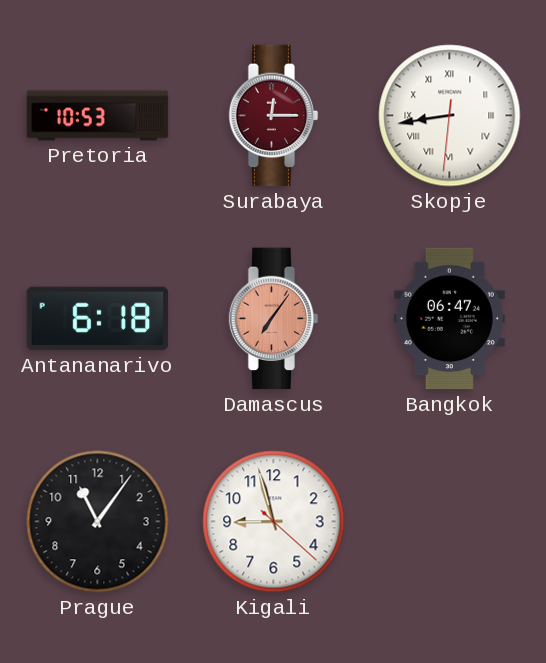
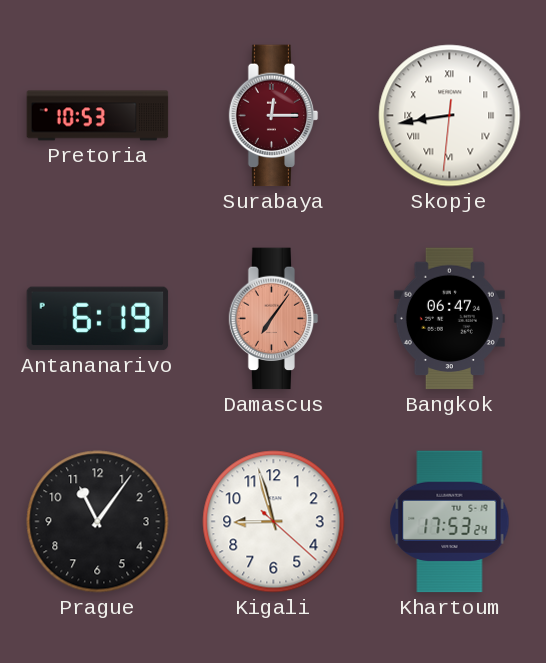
Antananarivo: 6:18 -> 6:19 (98, 319)
Khartoum: none -> 17:53 (450, 522)
